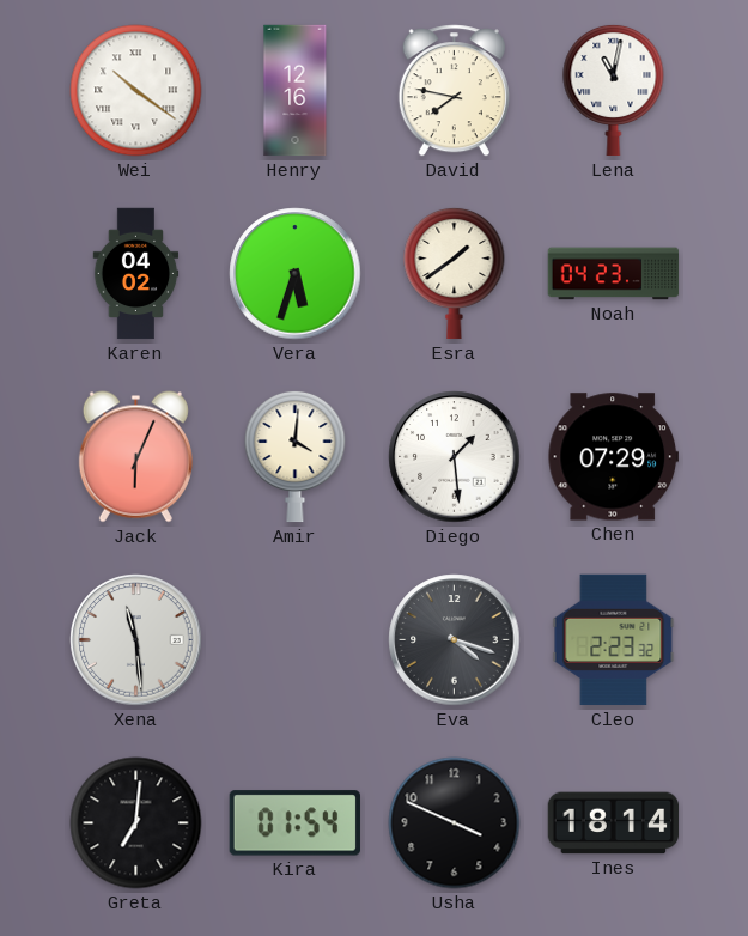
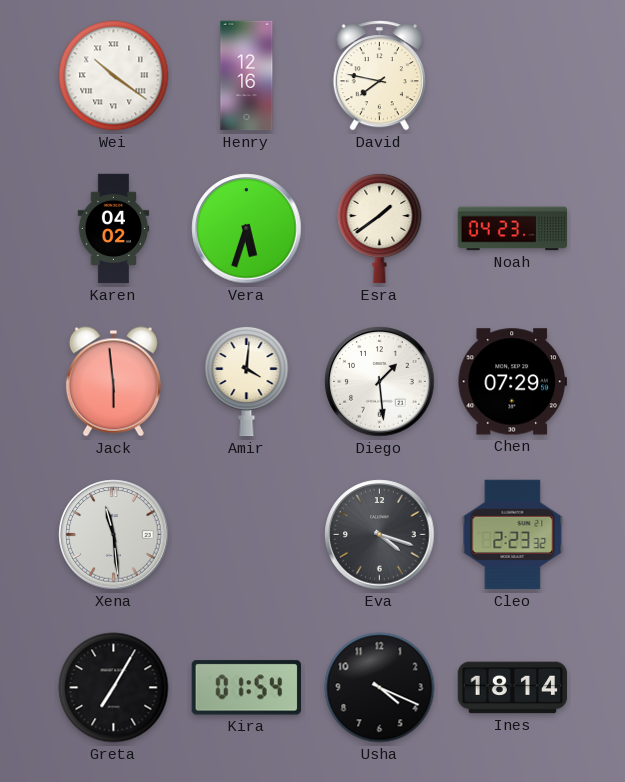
Lena: 11:02 -> none (614, 90)
Jack: 6:04 -> 5:59 (113, 382)
Greta: 7:01 -> 7:05 (114, 688)
Usha: 3:49 -> 4:19 (380, 688)
